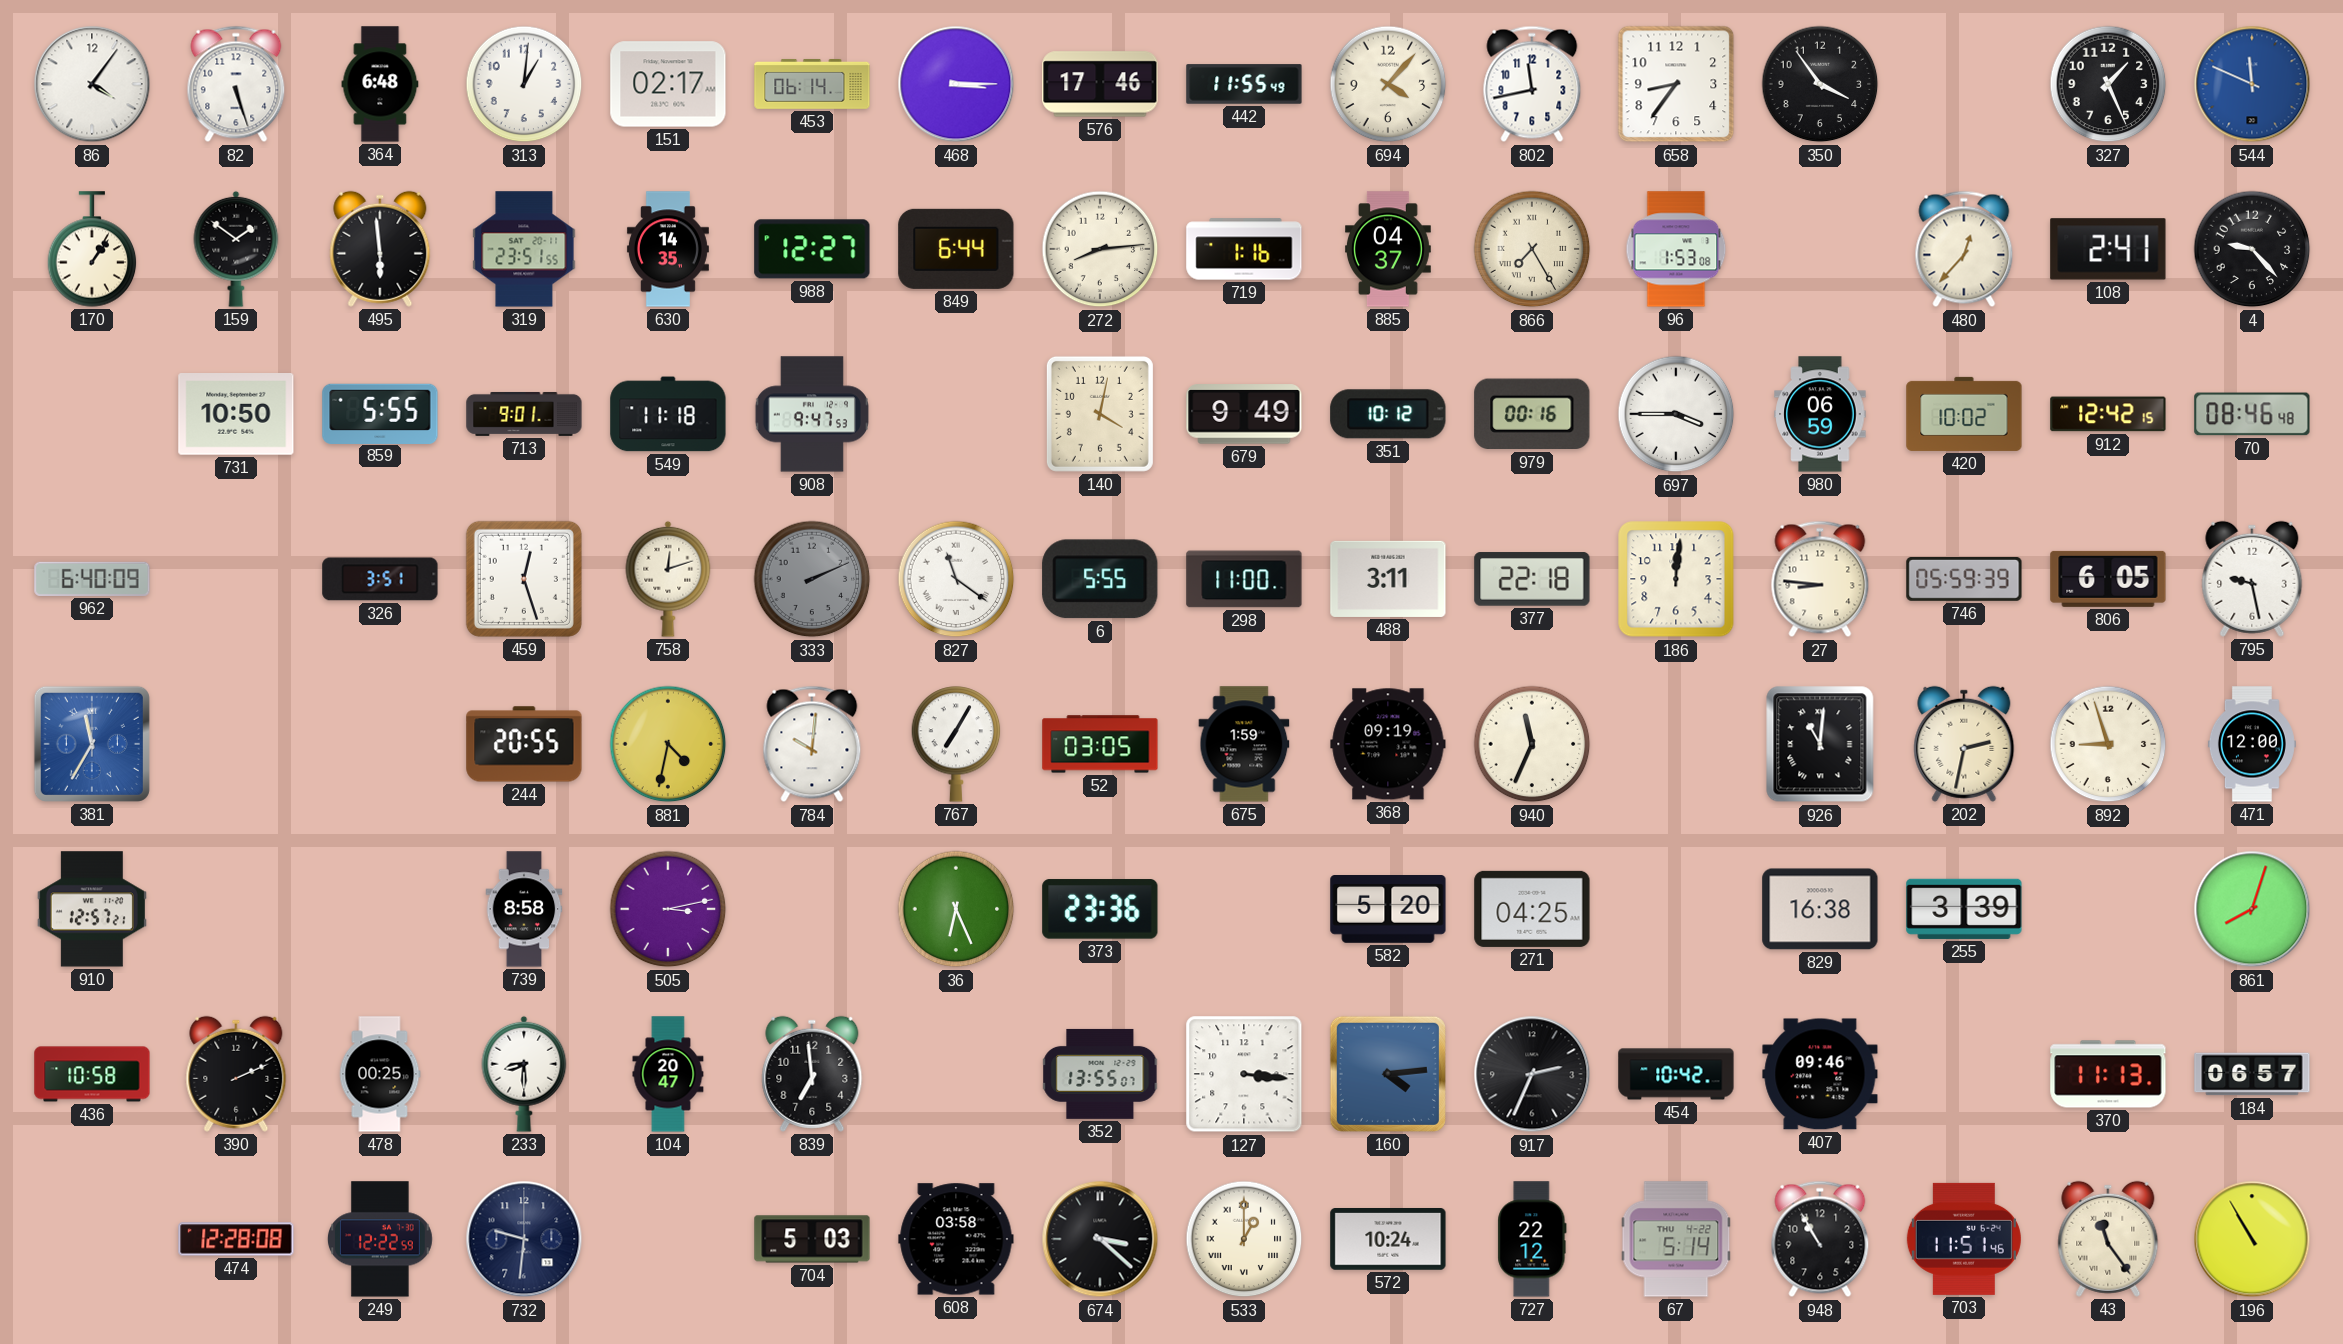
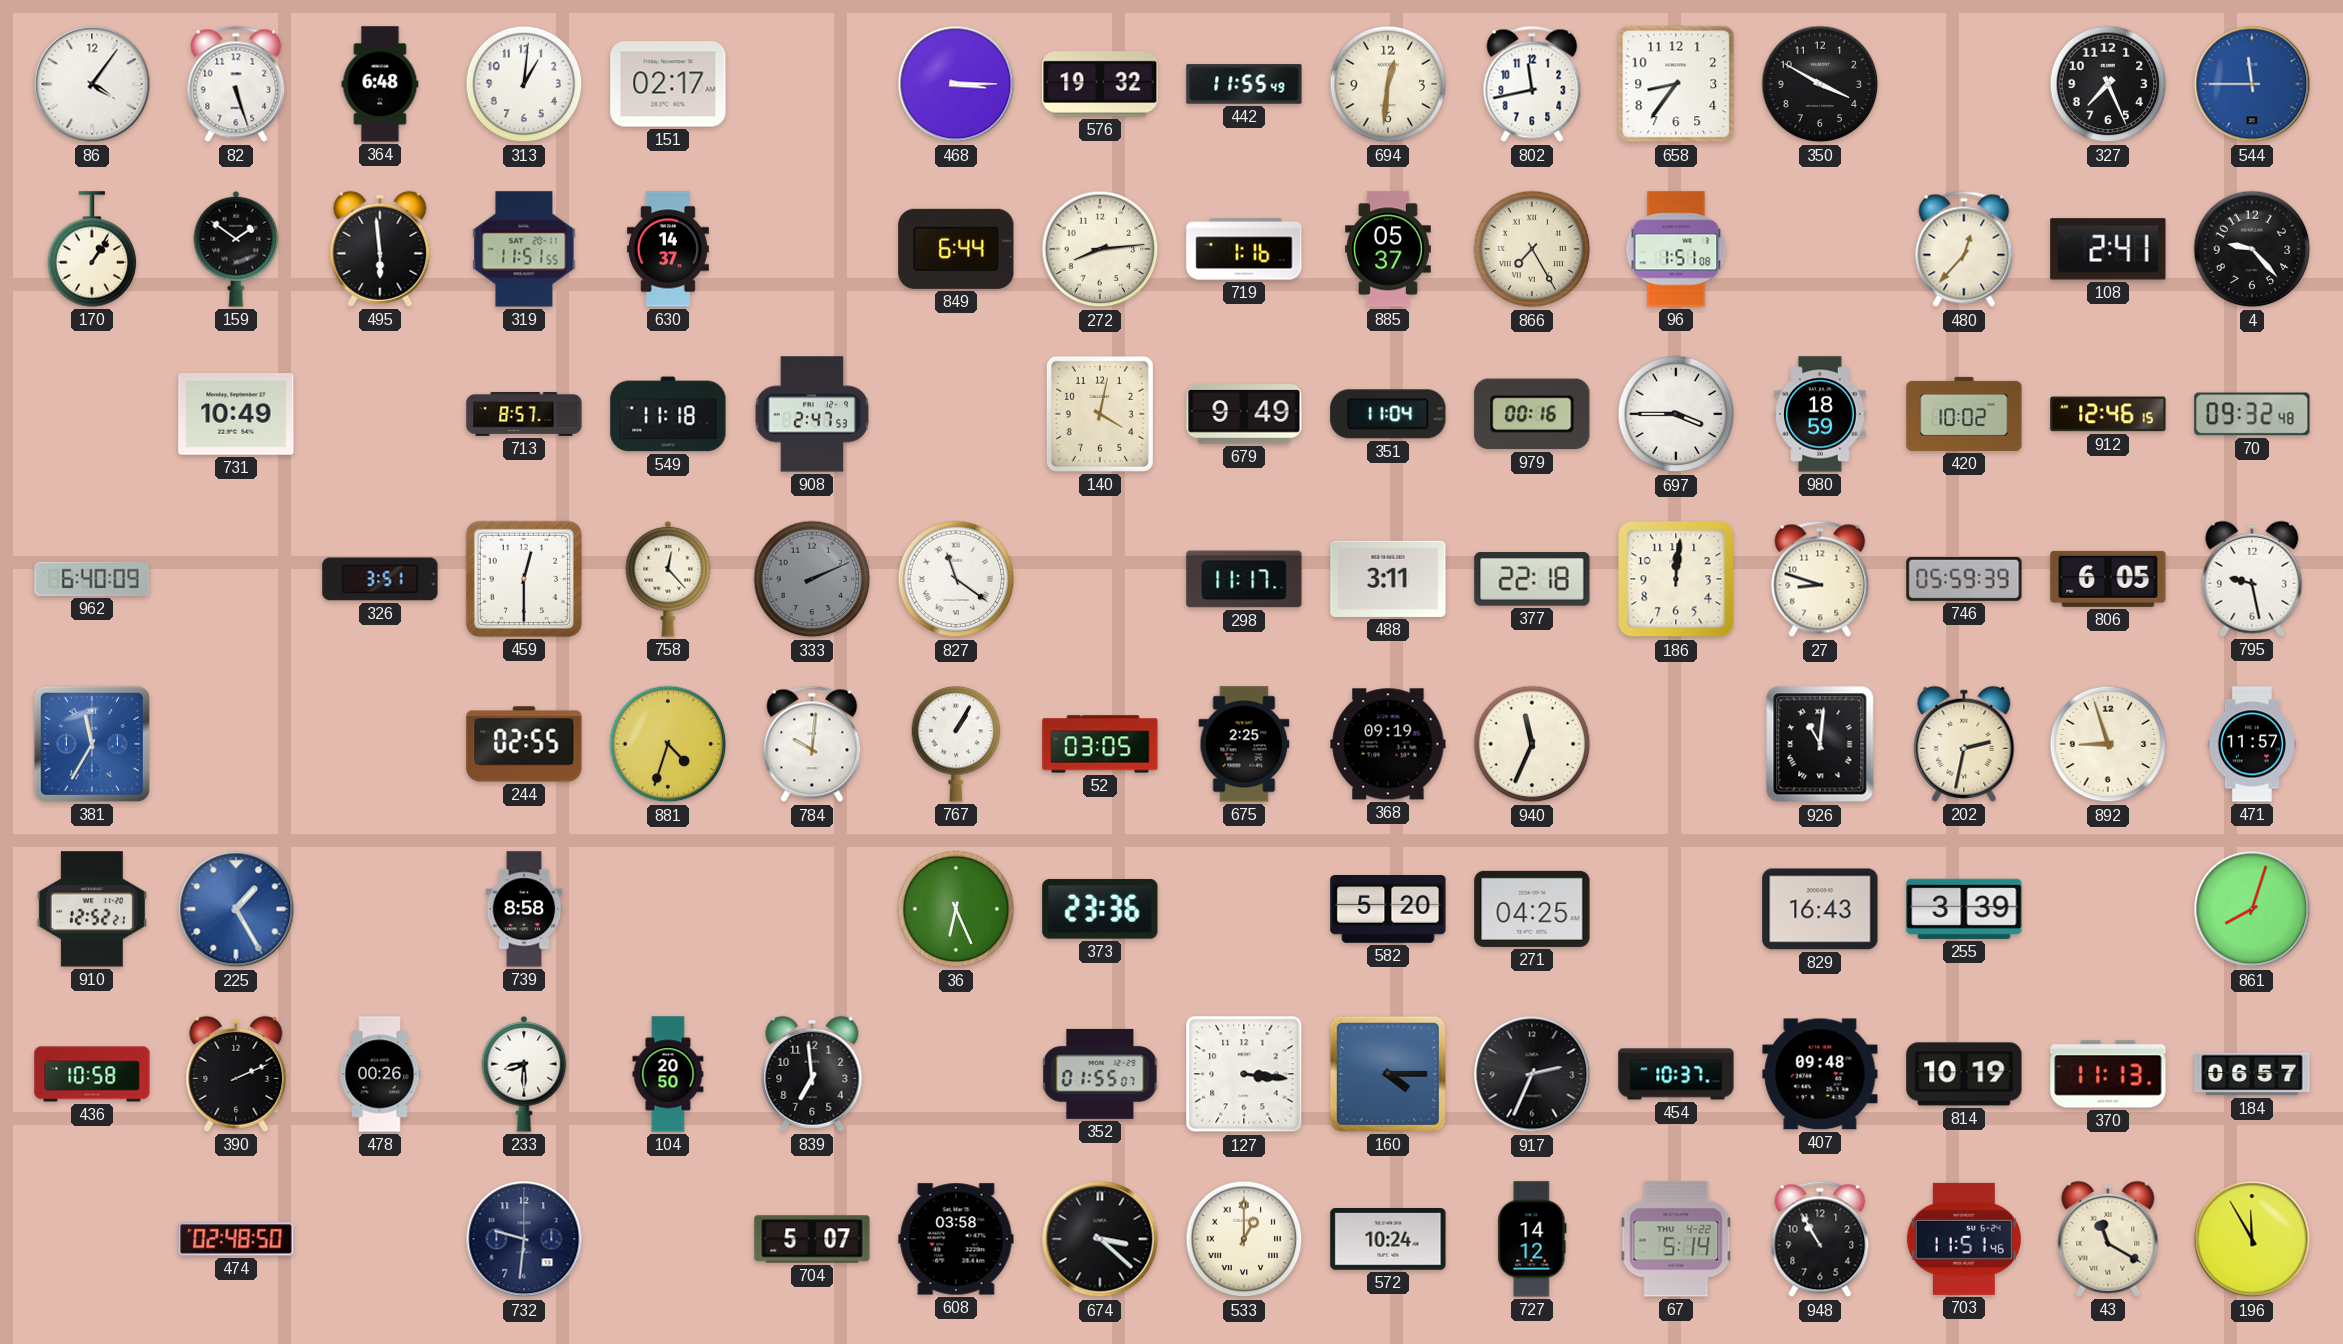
453: 06:14 -> none (812, 84)
576: 17:46 -> 19:32 (1100, 84)
694: 4:07 -> 12:31 (1388, 84)
350: 3:54 -> 3:50 (1820, 84)
327: 1:26 -> 7:26 (2108, 84)
544: 11:49 -> 11:45 (2252, 84)
319: 23:51 -> 11:51 (524, 249)
630: 14:35 -> 14:37 (668, 249)
988: 12:27 -> none (812, 249)
885: 04:37 -> 05:37 (1389, 249)
96: 1:53 -> 1:51 (1676, 249)
731: 10:50 -> 10:49 (236, 415)
859: 5:55 -> none (380, 413)
713: 9:01 -> 8:57 (524, 414)
908: 9:47 -> 2:47 (812, 414)
351: 10:12 -> 11:04 (1388, 414)
980: 06:59 -> 18:59 (1820, 414)
912: 12:42 -> 12:46 (2108, 414)
70: 08:46 -> 09:32 (2252, 414)
459: 12:27 -> 12:30 (524, 579)
758: 12:12 -> 12:23 (668, 579)
6: 5:55 -> none (1100, 579)
298: 11:00 -> 11:17 (1244, 579)
27: 8:46 -> 8:48 (1820, 579)
244: 20:55 -> 02:55 (524, 744)
881: 4:32 -> 4:33 (668, 744)
767: 7:05 -> 1:05 (956, 744)
675: 1:59 -> 2:25 (1244, 744)
471: 12:00 -> 11:57 (2252, 744)
910: 12:57 -> 12:52 (92, 909)
225: none -> 1:25 (236, 909)
505: 3:13 -> none (668, 909)
829: 16:38 -> 16:43 (1820, 909)
478: 00:25 -> 00:26 (380, 1074)
104: 20:47 -> 20:50 (668, 1074)
352: 13:55 -> 01:55 (1100, 1074)
160: 4:14 -> 4:15 (1388, 1074)
454: 10:42 -> 10:37 (1676, 1074)
407: 09:46 -> 09:48 (1820, 1074)
814: none -> 10:19 (1964, 1074)
474: 12:28 -> 02:48 (236, 1239)
249: 12:22 -> none (380, 1239)
704: 5:03 -> 5:07 (812, 1239)
727: 22:12 -> 14:12 (1532, 1239)
43: 11:24 -> 11:20 (2108, 1239)
196: 10:55 -> 11:55 (2252, 1239)
